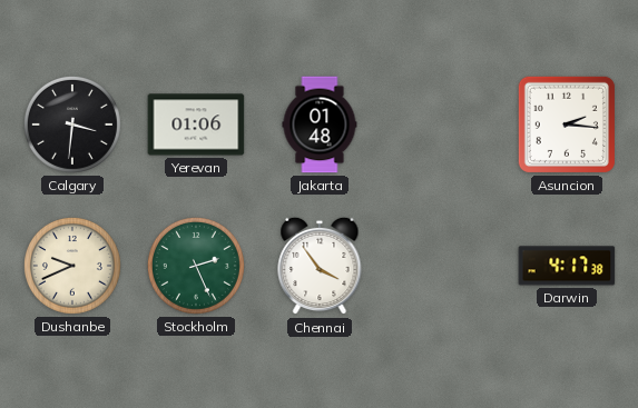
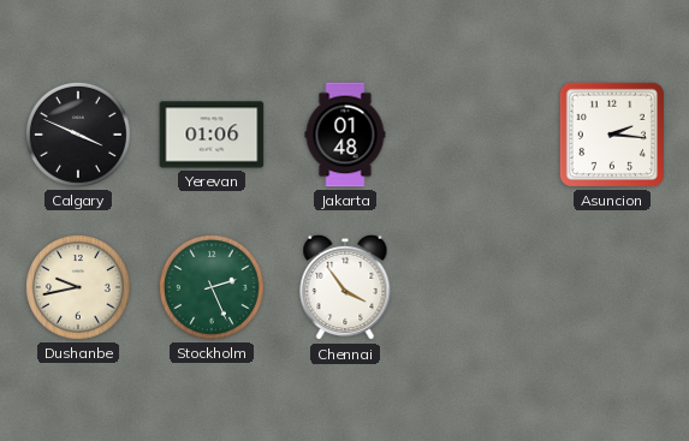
Calgary: 3:31 -> 3:49 (78, 135)
Dushanbe: 9:41 -> 9:43 (78, 287)
Darwin: 4:17 -> none (567, 266)
